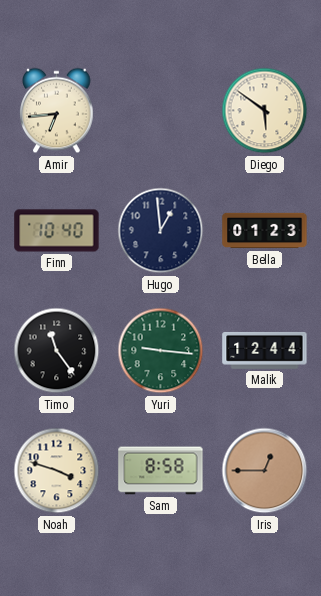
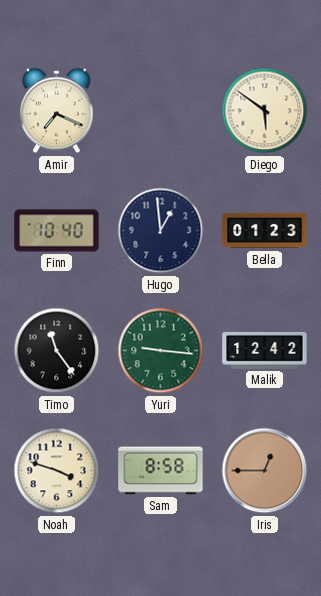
Amir: 6:44 -> 7:19 (57, 111)
Malik: 12:44 -> 12:42 (265, 350)
